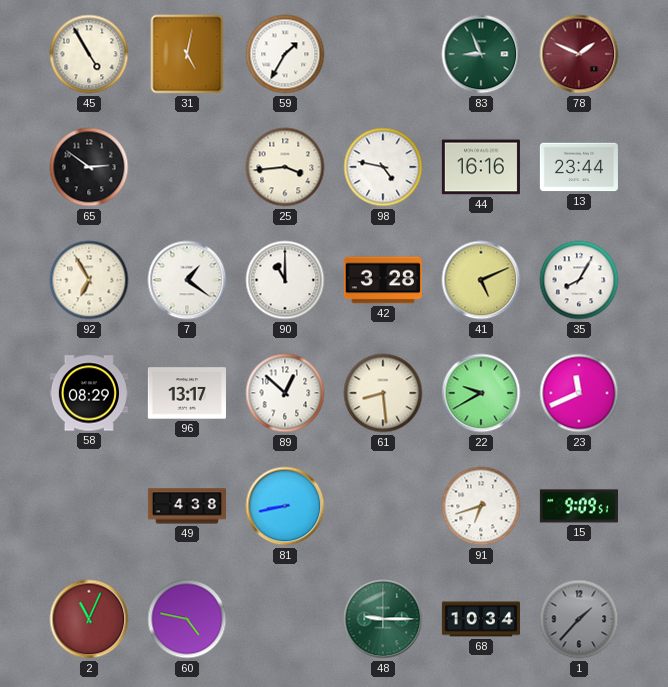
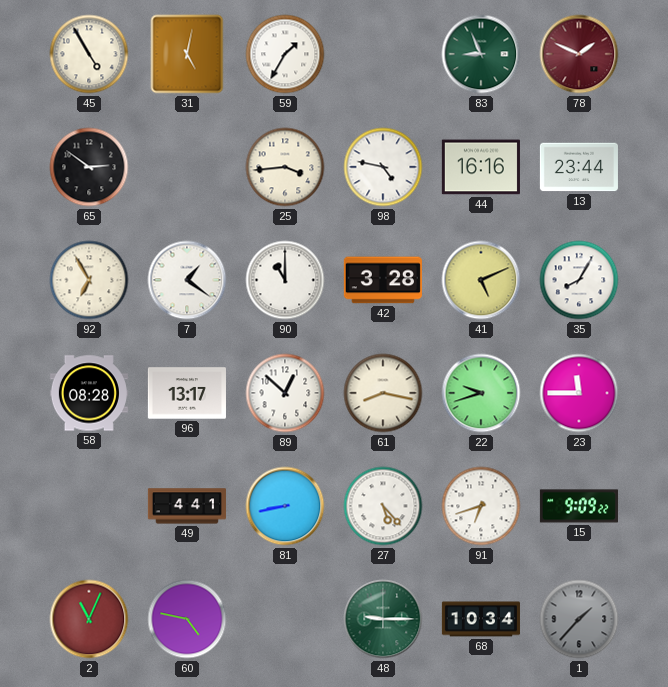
58: 08:29 -> 08:28 (89, 393)
61: 8:29 -> 8:17 (383, 393)
22: 9:40 -> 9:42 (481, 393)
23: 11:41 -> 11:45 (579, 393)
49: 4:38 -> 4:41 (187, 506)
27: none -> 5:23 (383, 506)
15: 9:09:51 -> 9:09:22 (579, 506)
